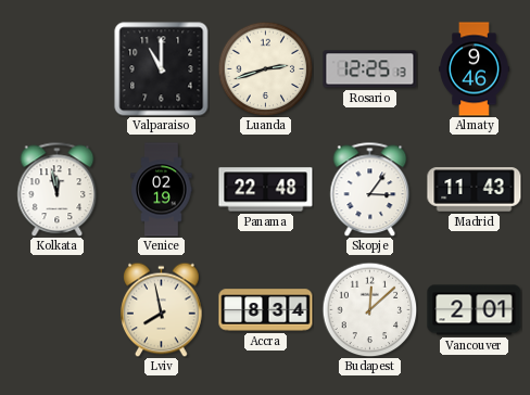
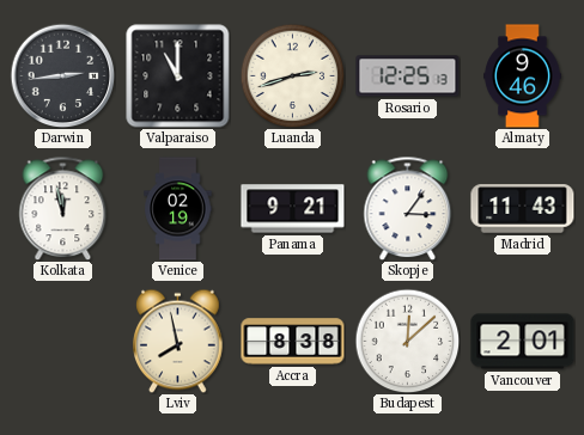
Darwin: none -> 2:44 (62, 75)
Panama: 22:48 -> 9:21 (293, 209)
Accra: 8:34 -> 8:38 (293, 342)
